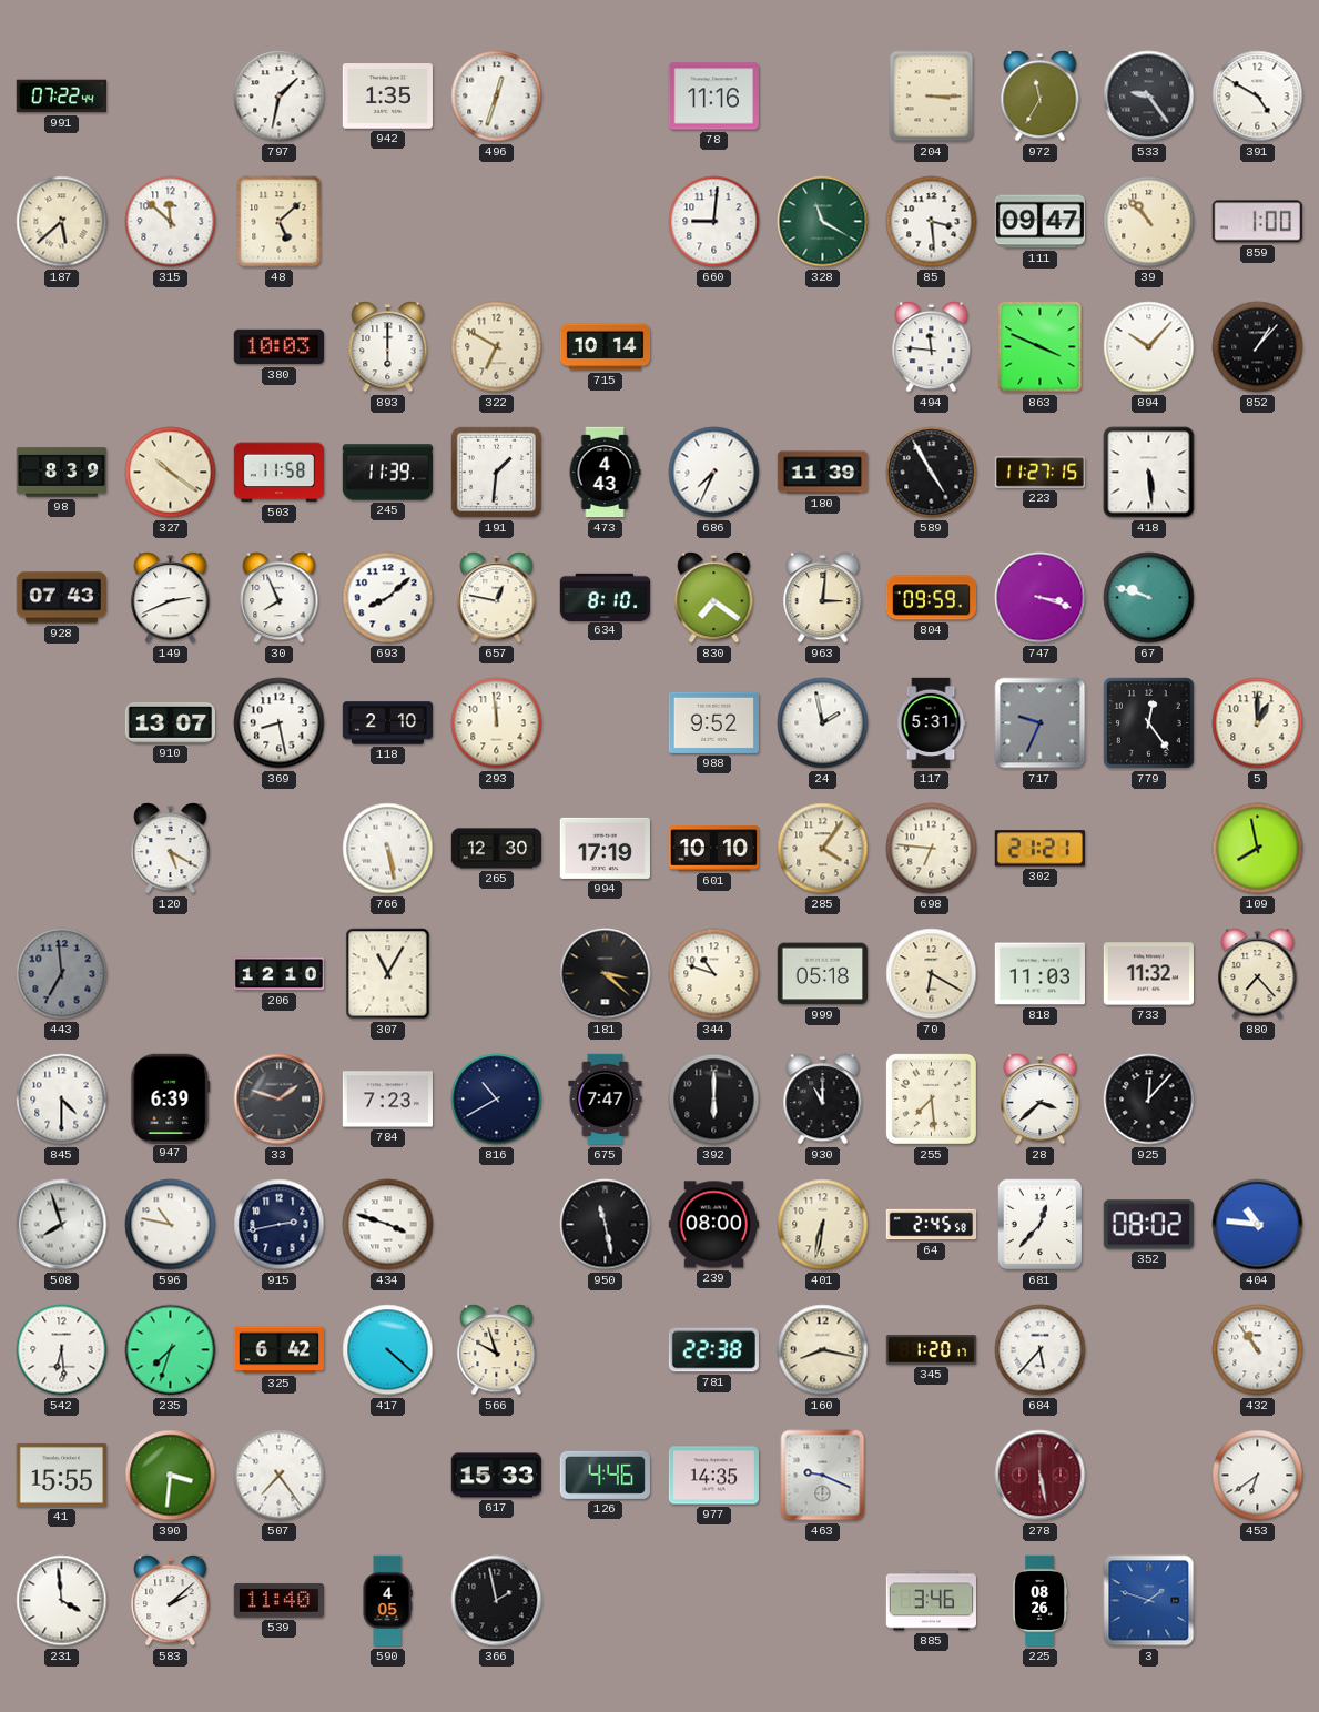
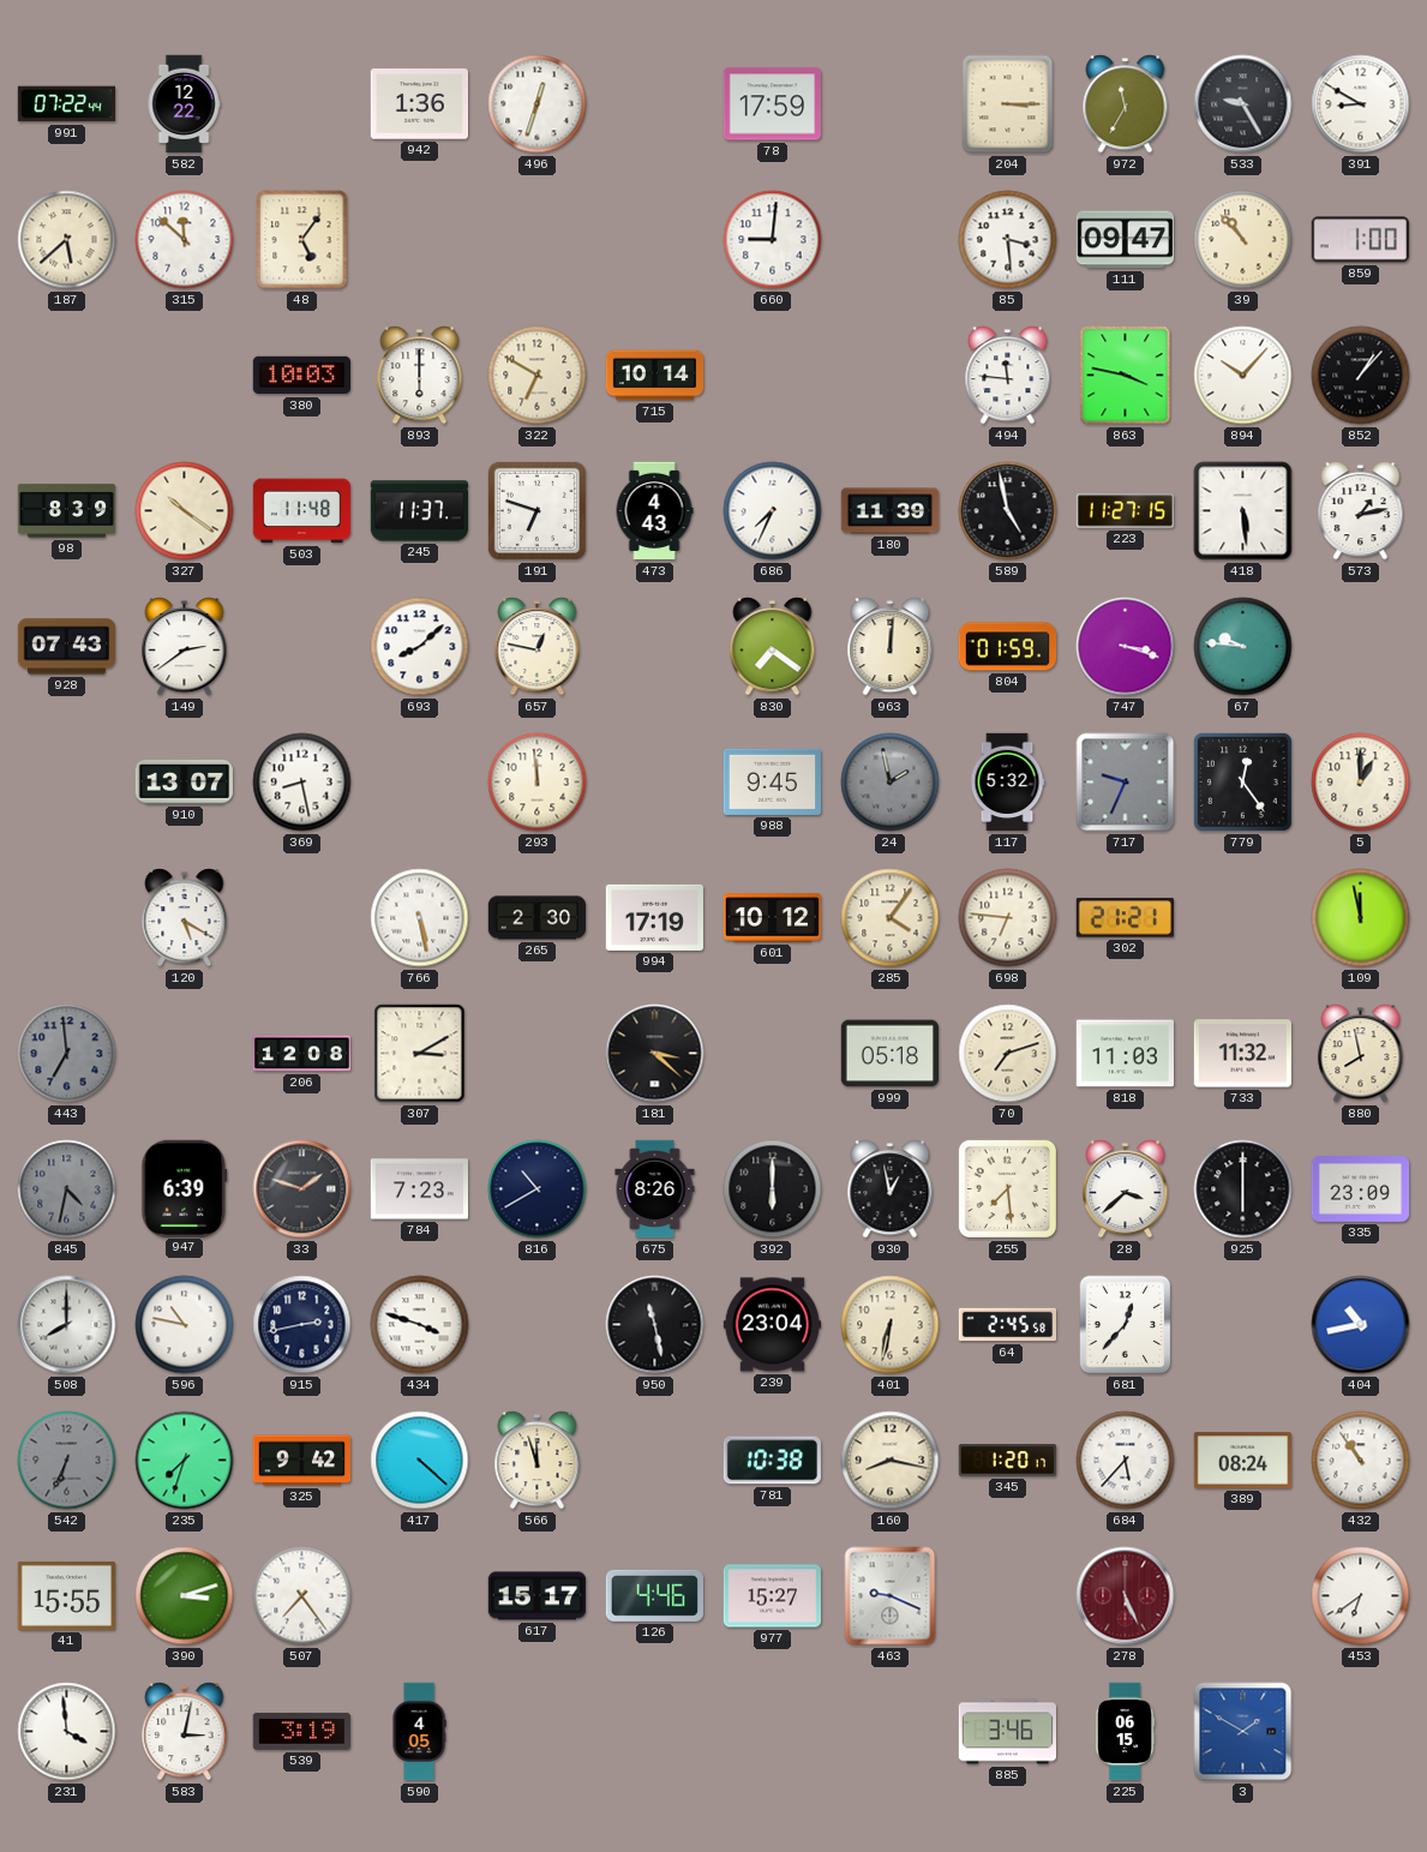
582: none -> 12:22 (184, 104)
797: 1:32 -> none (280, 97)
942: 1:35 -> 1:36 (419, 104)
78: 11:16 -> 17:59 (772, 104)
533: 9:24 -> 9:25 (1243, 104)
391: 4:50 -> 8:50 (1361, 104)
48: 5:08 -> 5:06 (302, 240)
328: 11:20 -> none (823, 222)
863: 3:49 -> 3:47 (1126, 376)
503: 11:58 -> 11:48 (302, 511)
245: 11:39 -> 11:37 (419, 511)
191: 1:31 -> 6:48 (536, 510)
589: 4:55 -> 4:58 (1008, 511)
573: none -> 1:13 (1361, 511)
149: 2:41 -> 2:39 (185, 647)
30: 7:56 -> none (280, 598)
634: 8:10 -> none (606, 597)
963: 3:01 -> 12:01 (891, 647)
804: 09:59 -> 01:59 (1008, 647)
67: 9:48 -> 9:46 (1243, 647)
118: 2:10 -> none (388, 723)
988: 9:52 -> 9:45 (772, 781)
24 dial: white -> grey (891, 783)
117: 5:31 -> 5:32 (1007, 783)
265: 12:30 -> 2:30 (538, 918)
601: 10:10 -> 10:12 (773, 918)
109: 7:58 -> 11:58 (1361, 918)
206: 12:10 -> 12:08 (302, 1054)
307: 11:05 -> 3:10 (420, 1054)
344: 10:48 -> none (714, 974)
70: 6:20 -> 7:12 (1008, 1054)
880: 7:23 -> 7:58 (1361, 1054)
845: 4:30 -> 4:32 (67, 1189)
845 dial: white -> grey (67, 1189)
675: 7:47 -> 8:26 (655, 1189)
930: 11:00 -> 12:58 (891, 1189)
925: 12:07 -> 6:00 (1243, 1189)
335: none -> 23:09 (1361, 1189)
508: 7:57 -> 8:00 (67, 1325)
239: 08:00 -> 23:04 (772, 1325)
352: 08:02 -> none (1148, 1225)
404: 10:46 -> 10:43 (1361, 1325)
542: 6:29 -> 6:34 (67, 1461)
542 dial: white -> grey (67, 1461)
325: 6:42 -> 9:42 (302, 1461)
566: 9:57 -> 11:57 (538, 1461)
781: 22:38 -> 10:38 (772, 1461)
389: none -> 08:24 (1242, 1461)
390: 3:31 -> 3:12 (185, 1596)
617: 15:33 -> 15:17 (538, 1596)
977: 14:35 -> 15:27 (772, 1596)
278: 5:28 -> 5:26 (1126, 1596)
583: 2:08 -> 3:02 (185, 1732)
539: 11:40 -> 3:19 (301, 1731)
366: 1:58 -> none (497, 1601)
225: 08:26 -> 06:15 (1125, 1732)
3: 1:48 -> 1:50 (1243, 1732)
